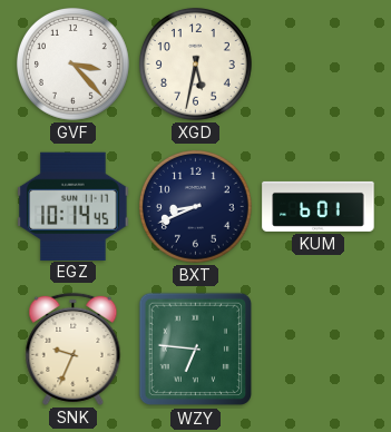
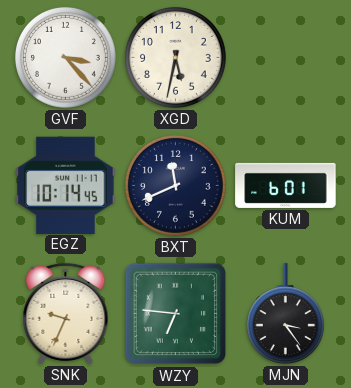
BXT: 8:41 -> 11:41 (175, 185)
MJN: none -> 3:24 (285, 314)
